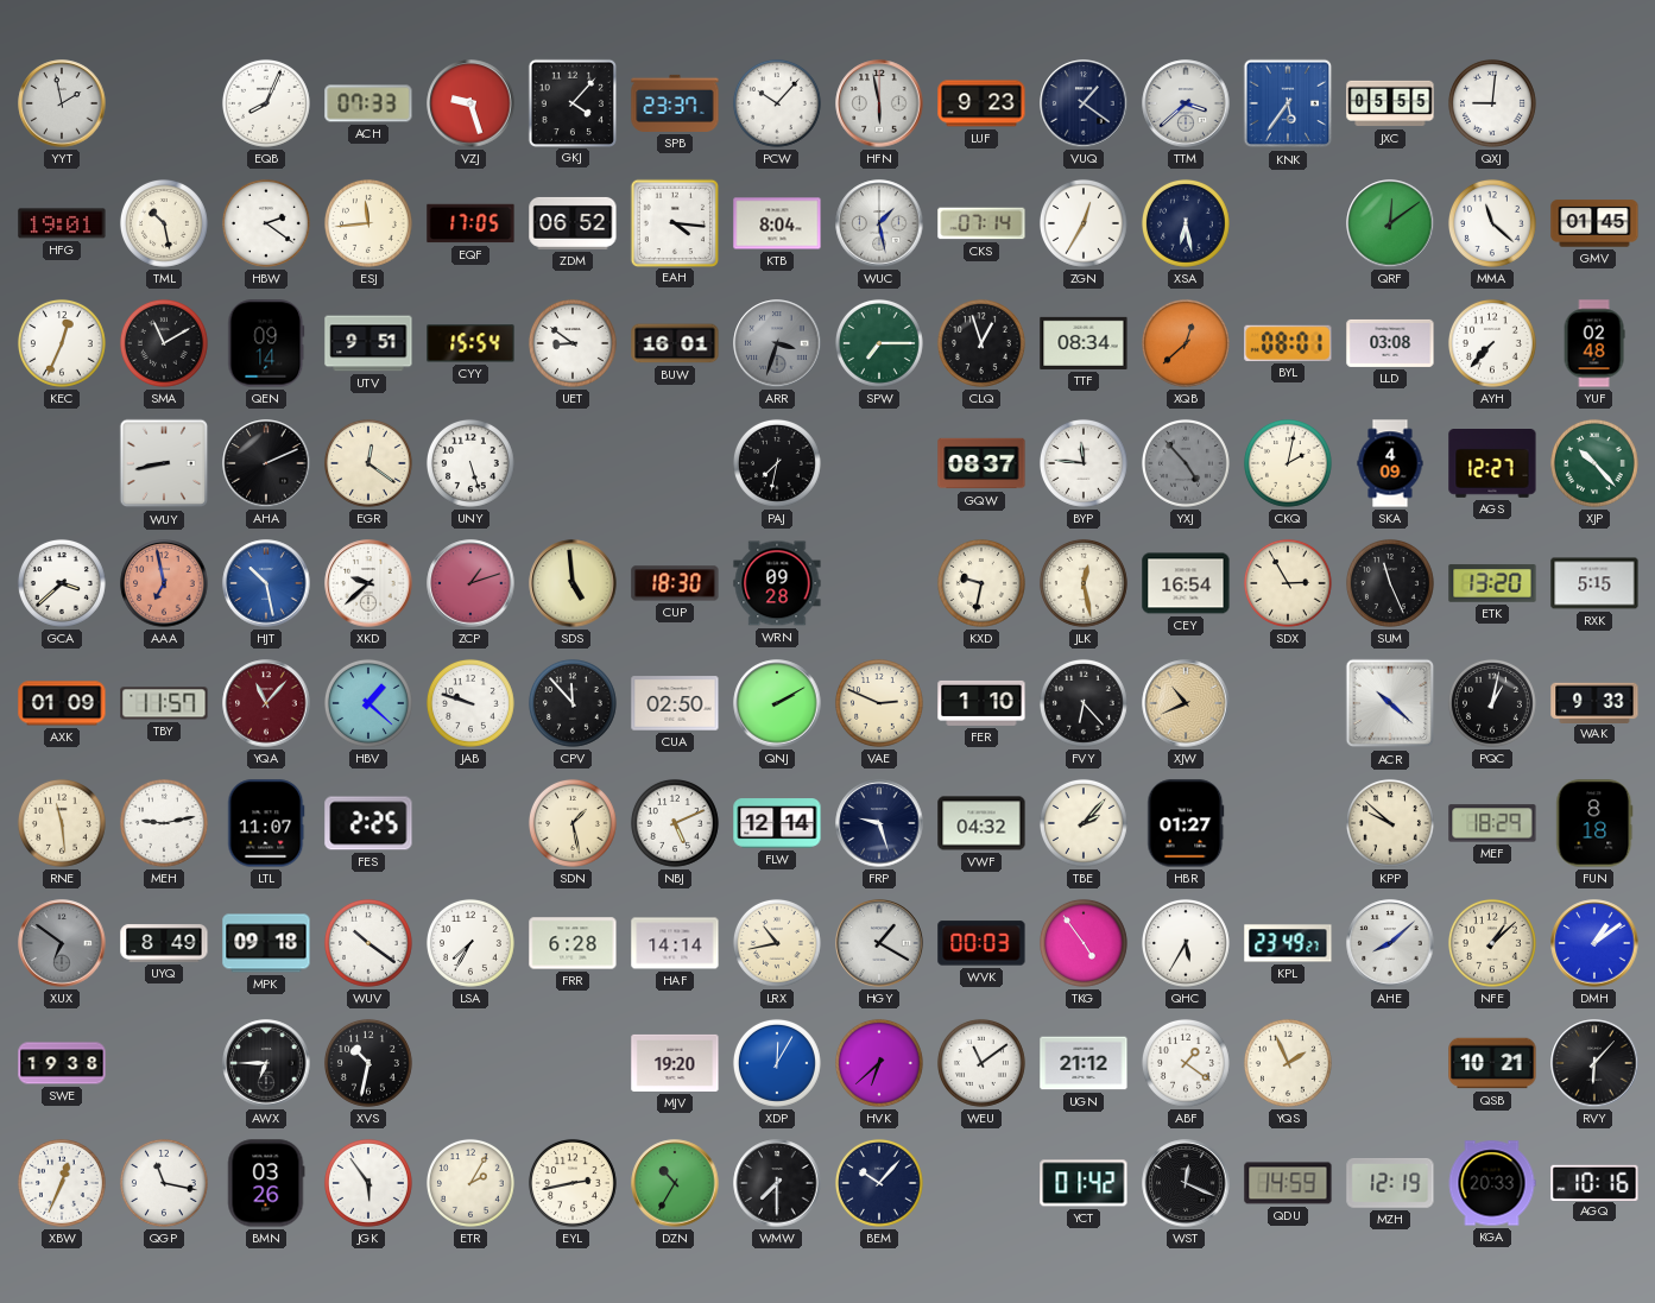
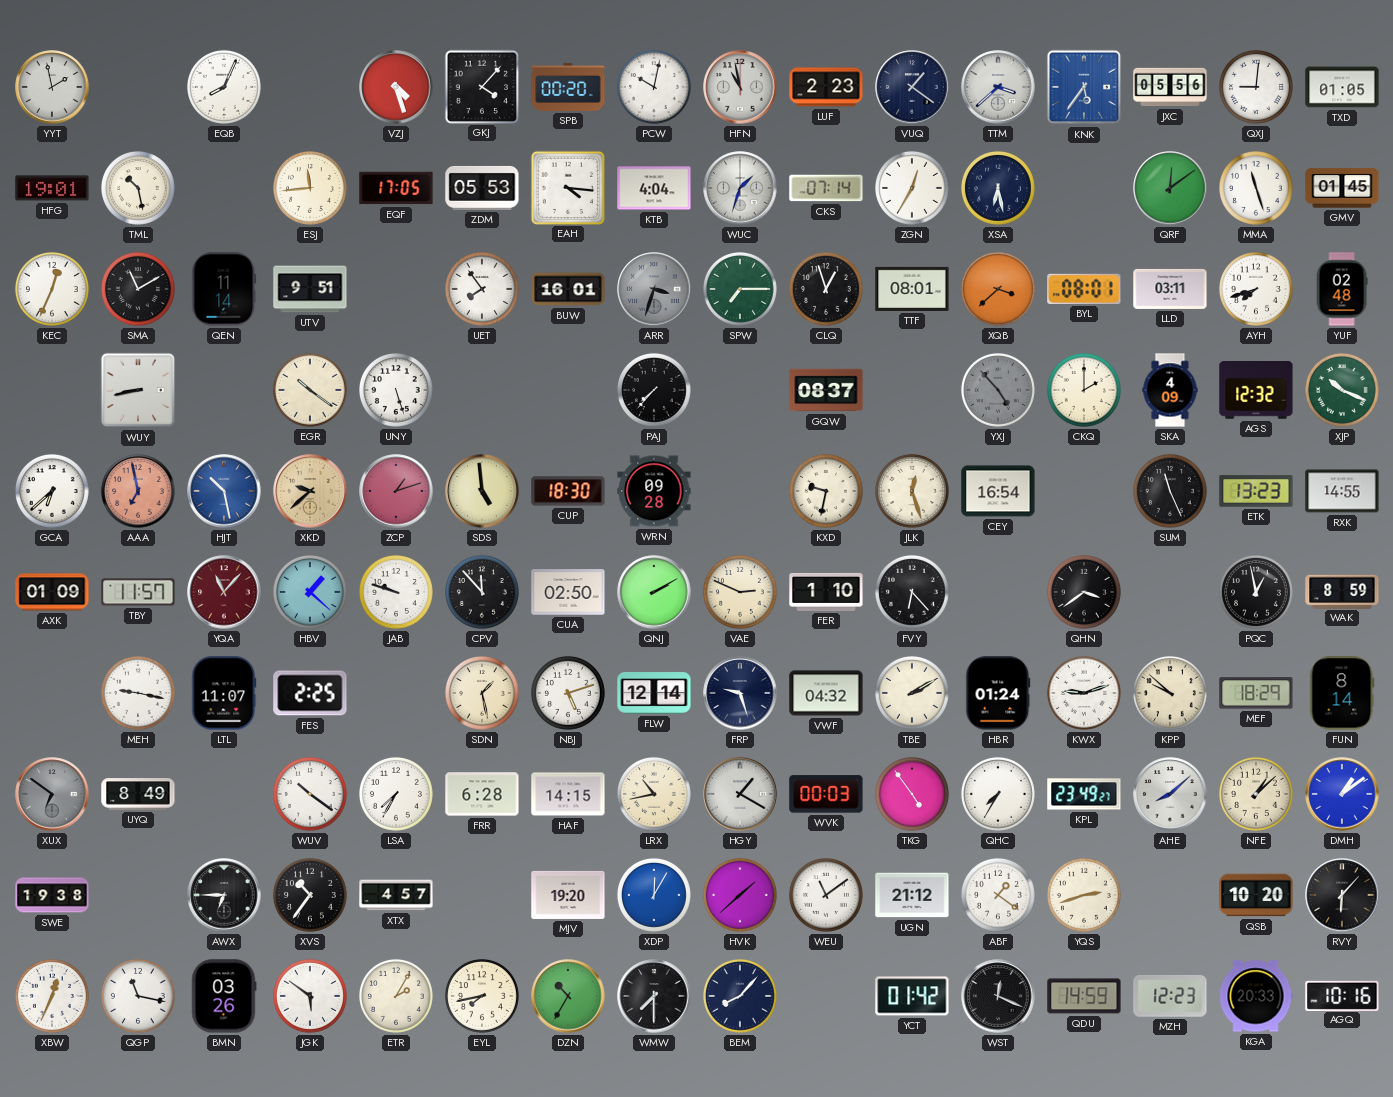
ACH: 07:33 -> none (368, 103)
VZJ: 9:27 -> 4:27 (396, 87)
SPB: 23:37 -> 00:20 (568, 87)
PCW: 10:07 -> 10:02 (654, 87)
HFN: 5:58 -> 10:58 (740, 87)
LUF: 9:23 -> 2:23 (826, 87)
JXC: 05:55 -> 05:56 (1170, 87)
TXD: none -> 01:05 (1342, 87)
HBW: 2:21 -> none (266, 223)
ZDM: 06:52 -> 05:53 (482, 188)
KTB: 8:04 -> 4:04 (654, 188)
WUC: 1:28 -> 1:33 (740, 188)
MMA: 11:22 -> 11:27 (1256, 188)
QEN: 09:14 -> 11:14 (224, 289)
CYY: 15:54 -> none (470, 343)
UET: 8:51 -> 7:54 (482, 289)
TTF: 08:34 -> 08:01 (912, 289)
XQB: 12:38 -> 3:38 (998, 289)
LLD: 03:08 -> 03:11 (1170, 289)
AYH: 7:37 -> 7:42 (1256, 289)
AHA: 2:11 -> none (266, 463)
EGR: 12:21 -> 10:21 (310, 390)
PAJ: 7:32 -> 7:37 (654, 390)
BYP: 11:46 -> none (1084, 463)
CKQ: 2:02 -> 2:00 (1084, 390)
AGS: 12:27 -> 12:32 (1256, 391)
XJP: 10:23 -> 10:19 (1342, 390)
GCA: 3:38 -> 6:38 (52, 491)
XKD dial: white -> champagne (310, 491)
JLK: 12:28 -> 12:27 (912, 491)
SDX: 2:55 -> none (1288, 583)
ETK: 13:20 -> 13:23 (1256, 491)
RXK: 5:15 -> 14:55 (1342, 491)
XJW: 10:41 -> none (1186, 703)
QHN: none -> 3:39 (1084, 592)
ACR: 10:22 -> none (1390, 703)
PQC: 1:02 -> 12:58 (1256, 592)
WAK: 9:33 -> 8:59 (1342, 591)
RNE: 11:29 -> none (62, 823)
MEH: 9:13 -> 9:17 (138, 693)
NBJ: 5:11 -> 5:12 (568, 693)
TBE: 2:07 -> 2:10 (912, 693)
HBR: 01:27 -> 01:24 (998, 693)
KWX: none -> 9:12 (1084, 693)
FUN: 8:18 -> 8:14 (1342, 693)
MPK: 09:18 -> none (266, 943)
HAF: 14:14 -> 14:15 (568, 794)
QHC: 5:35 -> 7:35 (998, 794)
XVS: 10:32 -> 10:36 (310, 895)
XTX: none -> 4:57 (396, 895)
HVK: 6:38 -> 1:38 (740, 895)
YQS: 1:56 -> 2:42 (1084, 895)
QSB: 10:21 -> 10:20 (1256, 895)
JGK: 5:54 -> 5:51 (310, 996)
EYL: 2:43 -> 7:43 (482, 996)
BEM: 10:07 -> 8:07 (740, 996)
MZH: 12:19 -> 12:23 (1170, 997)
